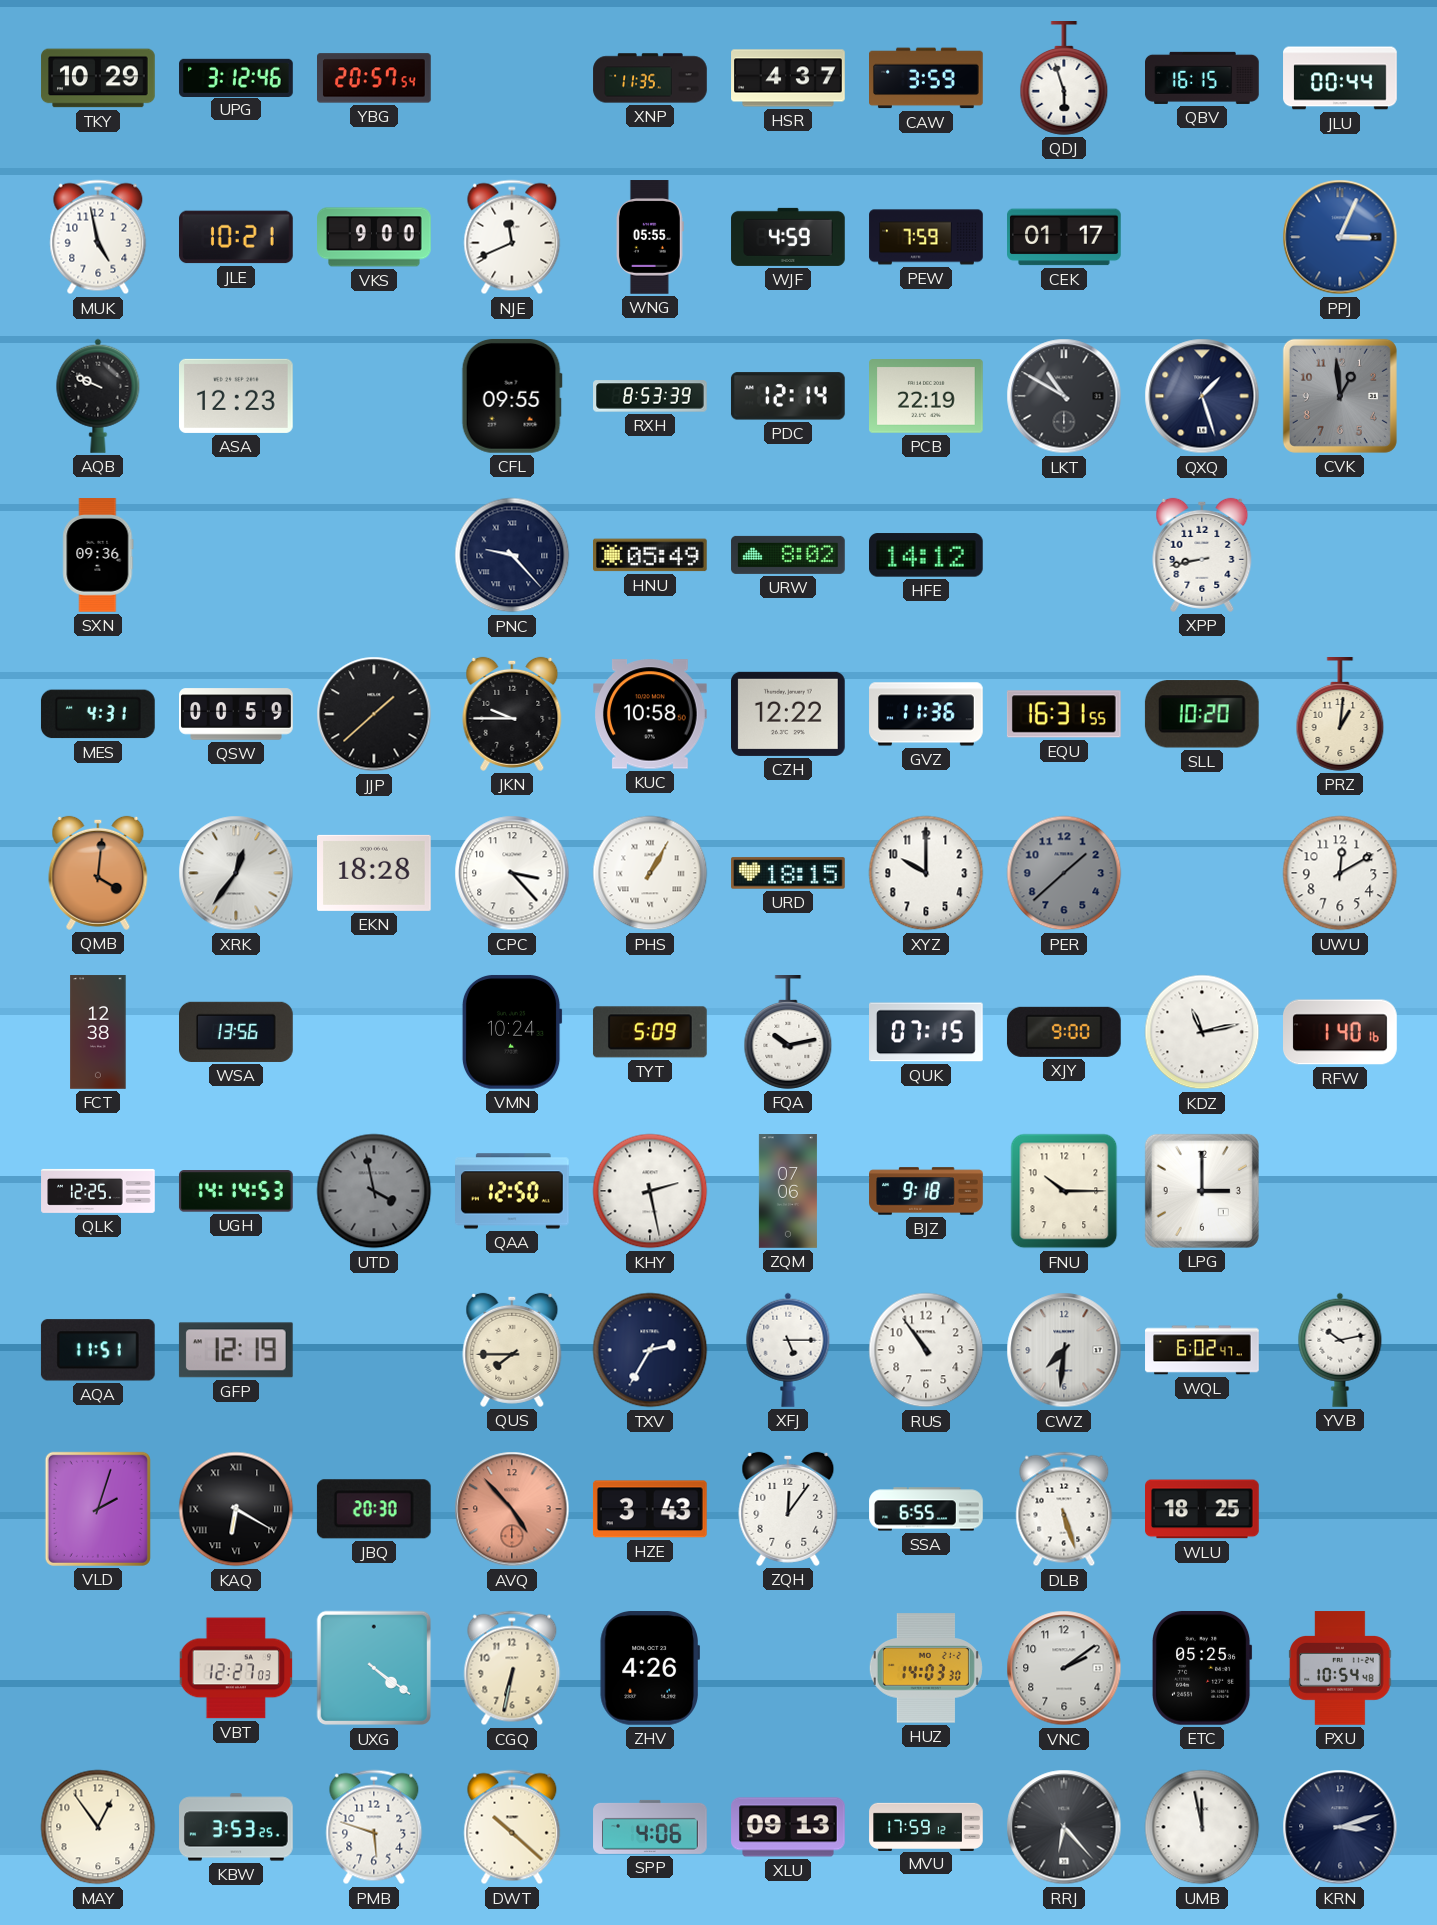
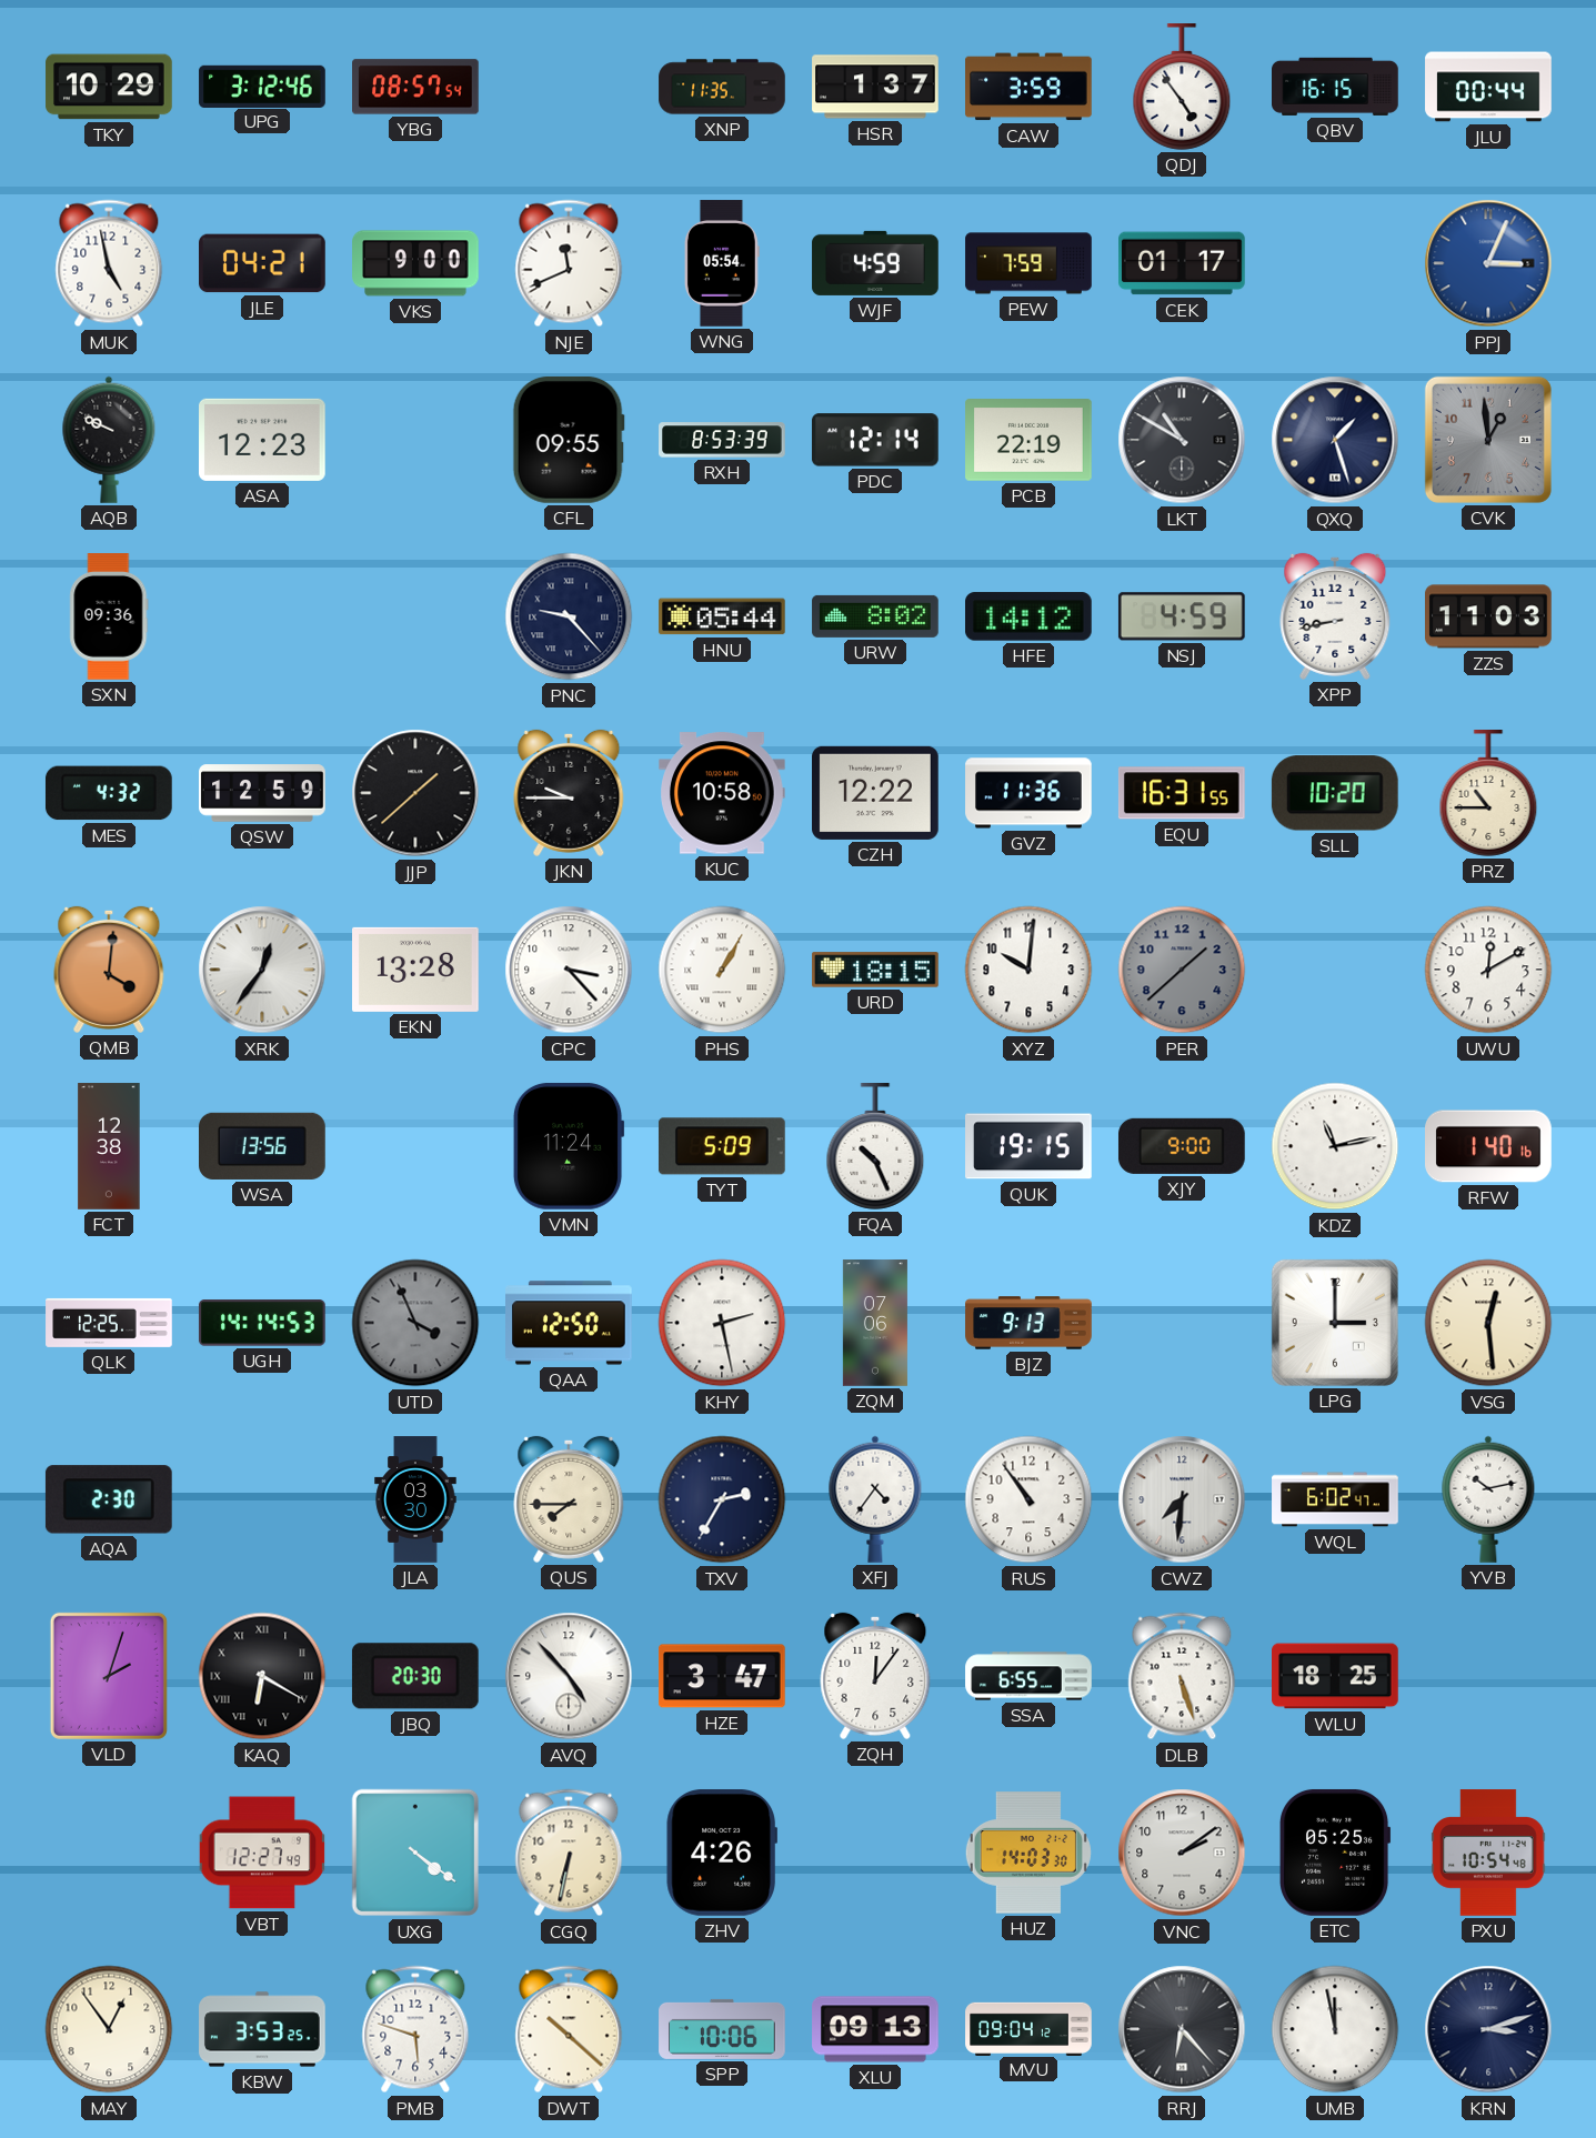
YBG: 20:57 -> 08:57 (416, 87)
HSR: 4:37 -> 1:37 (875, 87)
QDJ: 5:57 -> 4:54 (1182, 88)
JLE: 10:21 -> 04:21 (263, 263)
WNG: 05:55 -> 05:54 (722, 263)
HNU: 05:49 -> 05:44 (723, 616)
NSJ: none -> 4:59 (1182, 616)
ZZS: none -> 11:03 (1489, 616)
MES: 4:31 -> 4:32 (109, 793)
QSW: 00:59 -> 12:59 (262, 793)
PRZ: 1:01 -> 10:45 (1488, 794)
EKN: 18:28 -> 13:28 (416, 970)
XYZ: 10:00 -> 10:01 (1028, 970)
VMN: 10:24 -> 11:24 (569, 1146)
FQA: 10:13 -> 10:26 (875, 1147)
QUK: 07:15 -> 19:15 (1030, 1146)
UTD: 3:58 -> 3:56 (415, 1323)
BJZ: 9:18 -> 9:13 (1028, 1323)
FNU: 10:15 -> none (1064, 1191)
VSG: none -> 12:29 (1488, 1323)
AQA: 11:51 -> 2:30 (109, 1499)
GFP: 12:19 -> none (236, 1350)
JLA: none -> 03:30 (415, 1499)
XFJ: 5:15 -> 4:36 (875, 1499)
AVQ dial: salmon -> white (569, 1676)
HZE: 3:43 -> 3:47 (722, 1676)
VBT: 12:27:03 -> 12:27:49 (262, 1853)
SPP: 4:06 -> 10:06 (722, 2029)
MVU: 17:59 -> 09:04 (1028, 2028)
